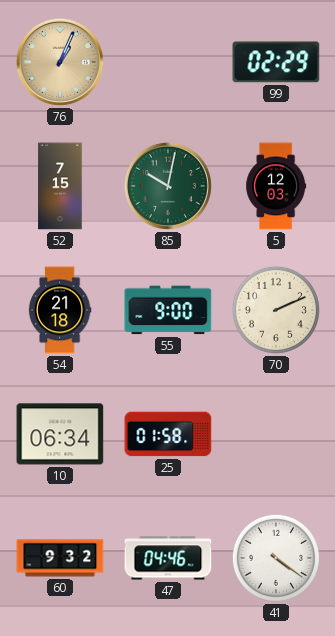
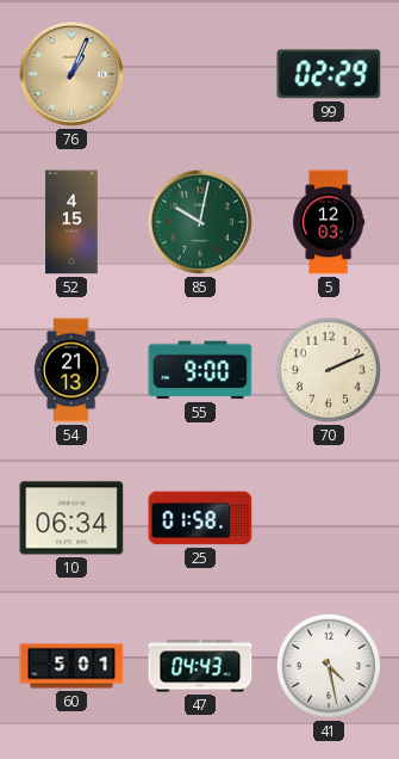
52: 7:15 -> 4:15 (71, 222)
54: 21:18 -> 21:13 (71, 370)
60: 9:32 -> 5:01 (71, 666)
47: 04:46 -> 04:43 (200, 666)
41: 4:21 -> 4:28 (329, 666)
